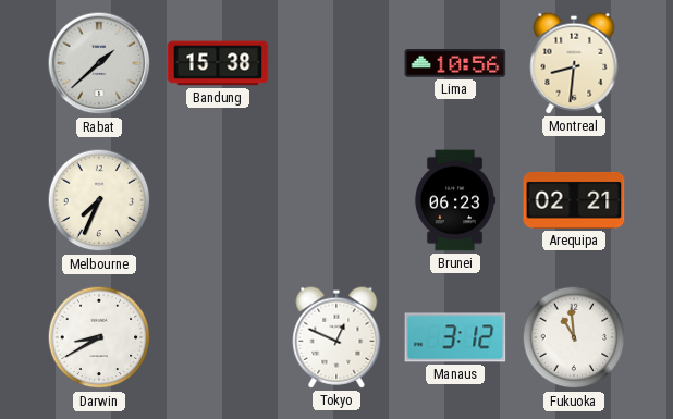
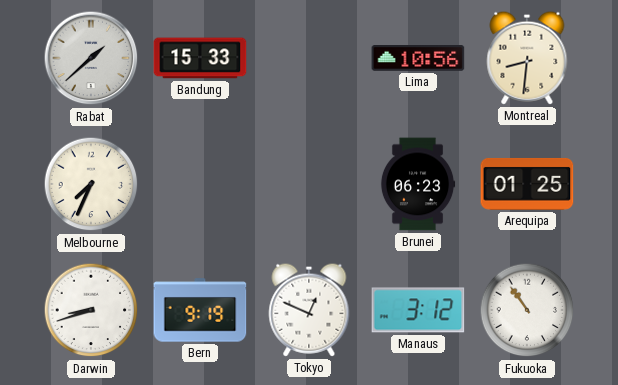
Bandung: 15:38 -> 15:33 (200, 58)
Arequipa: 02:21 -> 01:25 (527, 184)
Darwin: 8:40 -> 8:42 (91, 310)
Bern: none -> 9:19 (200, 310)
Fukuoka: 10:59 -> 10:54 (527, 310)
